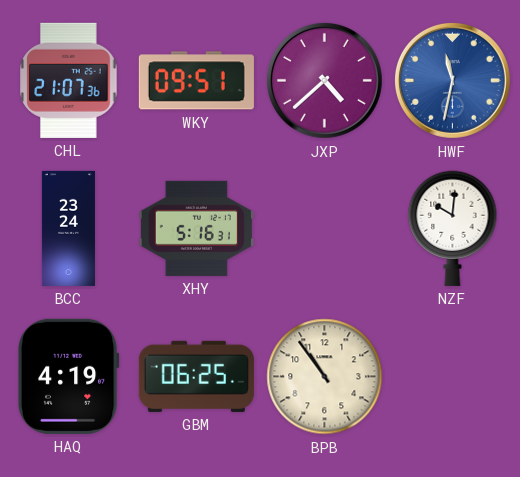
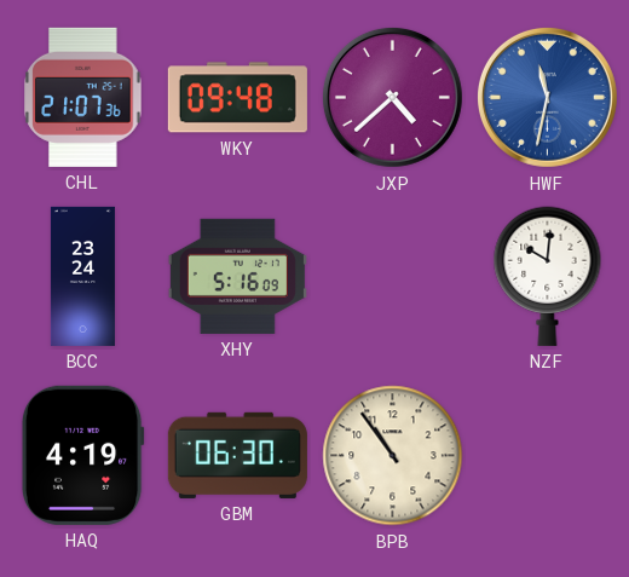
WKY: 09:51 -> 09:48 (237, 98)
XHY: 5:16:31 -> 5:16:09 (237, 276)
GBM: 06:25 -> 06:30 (237, 455)
